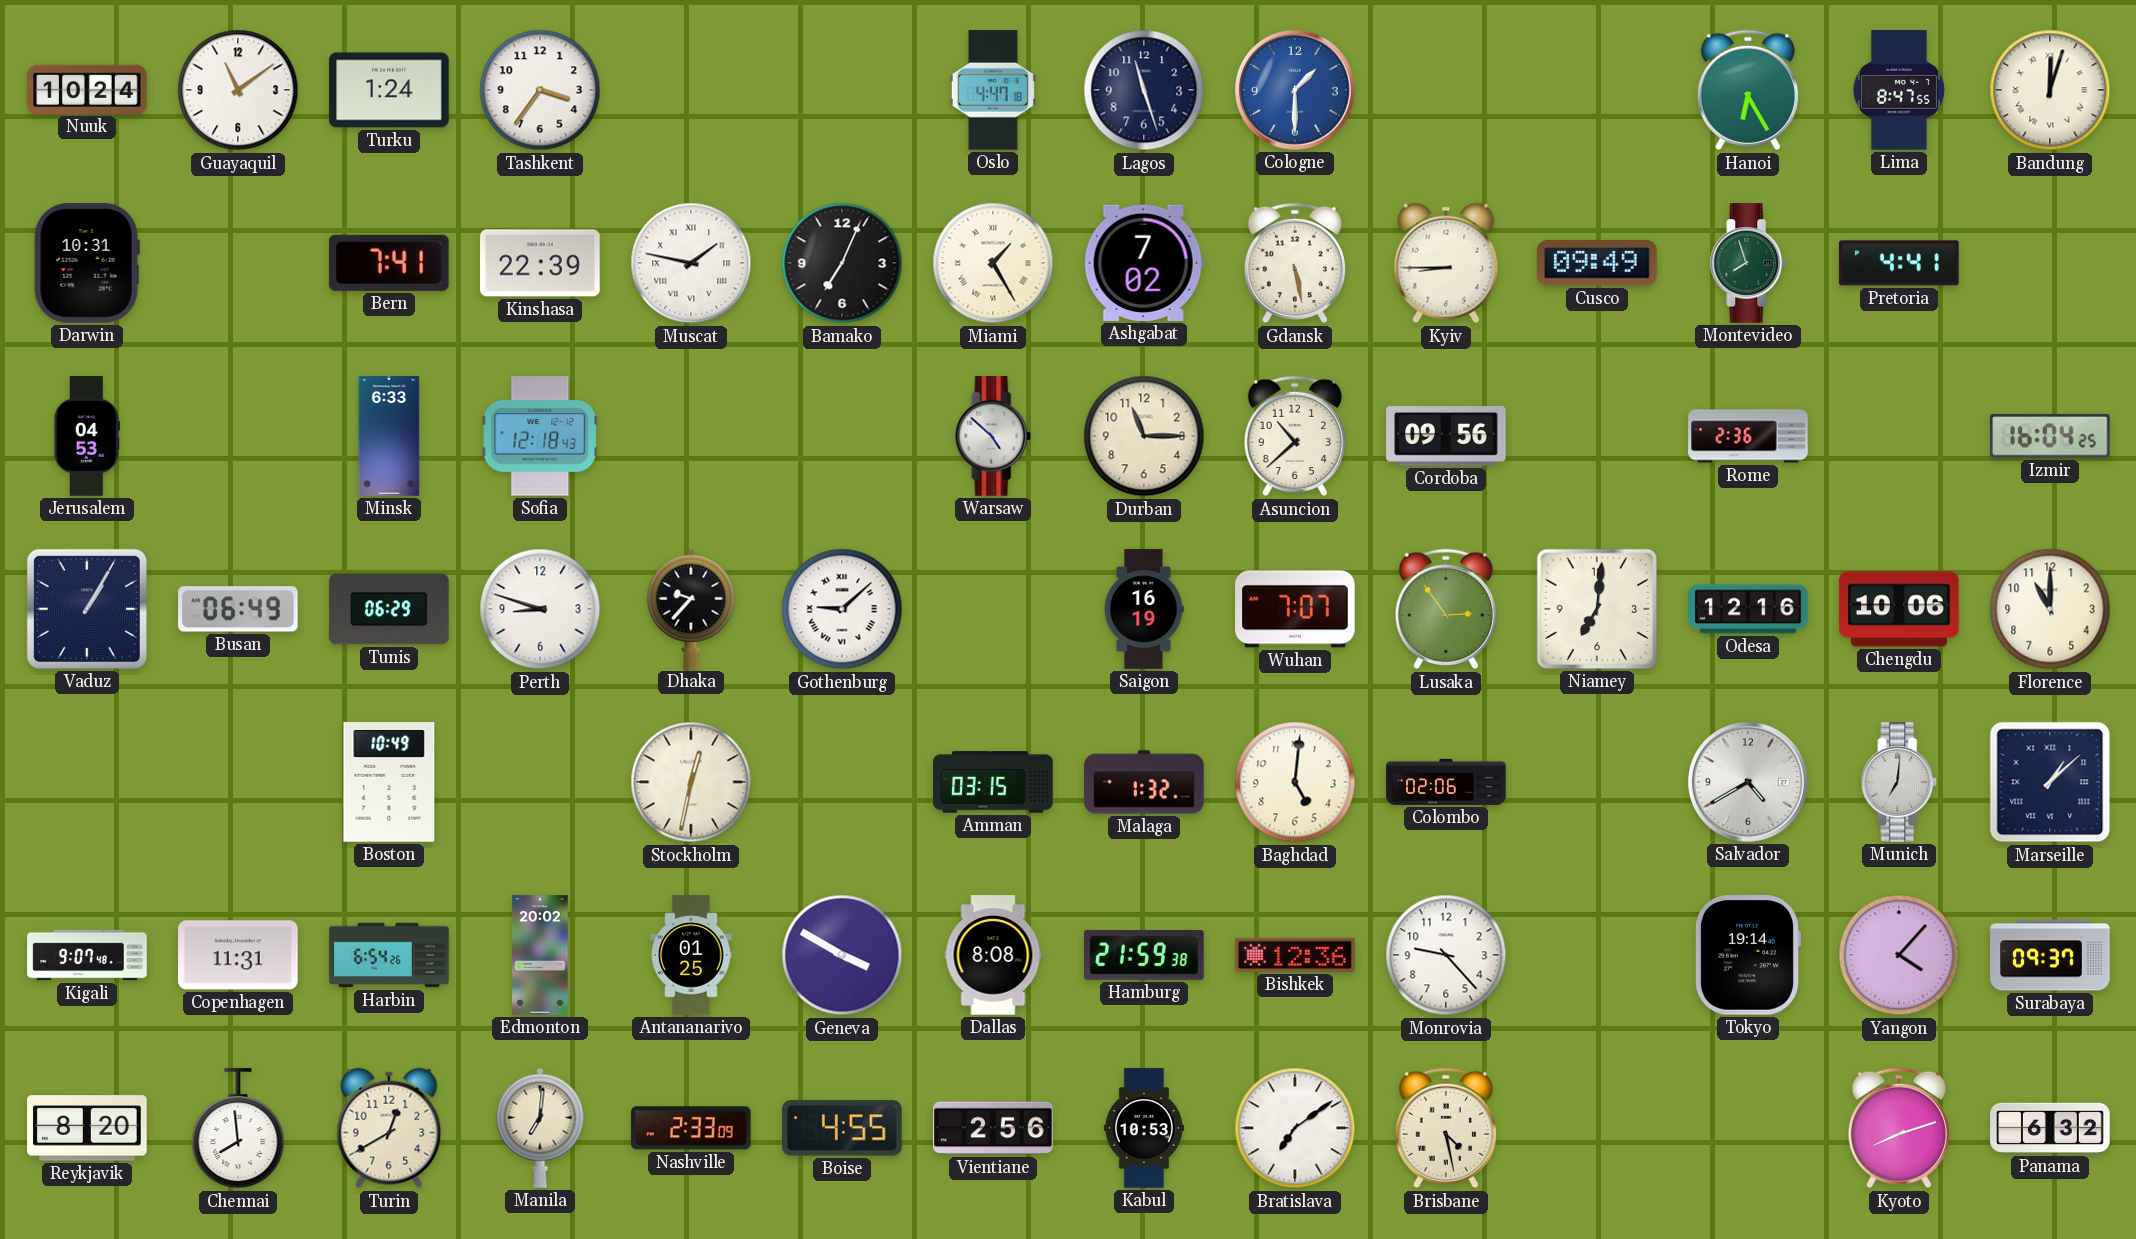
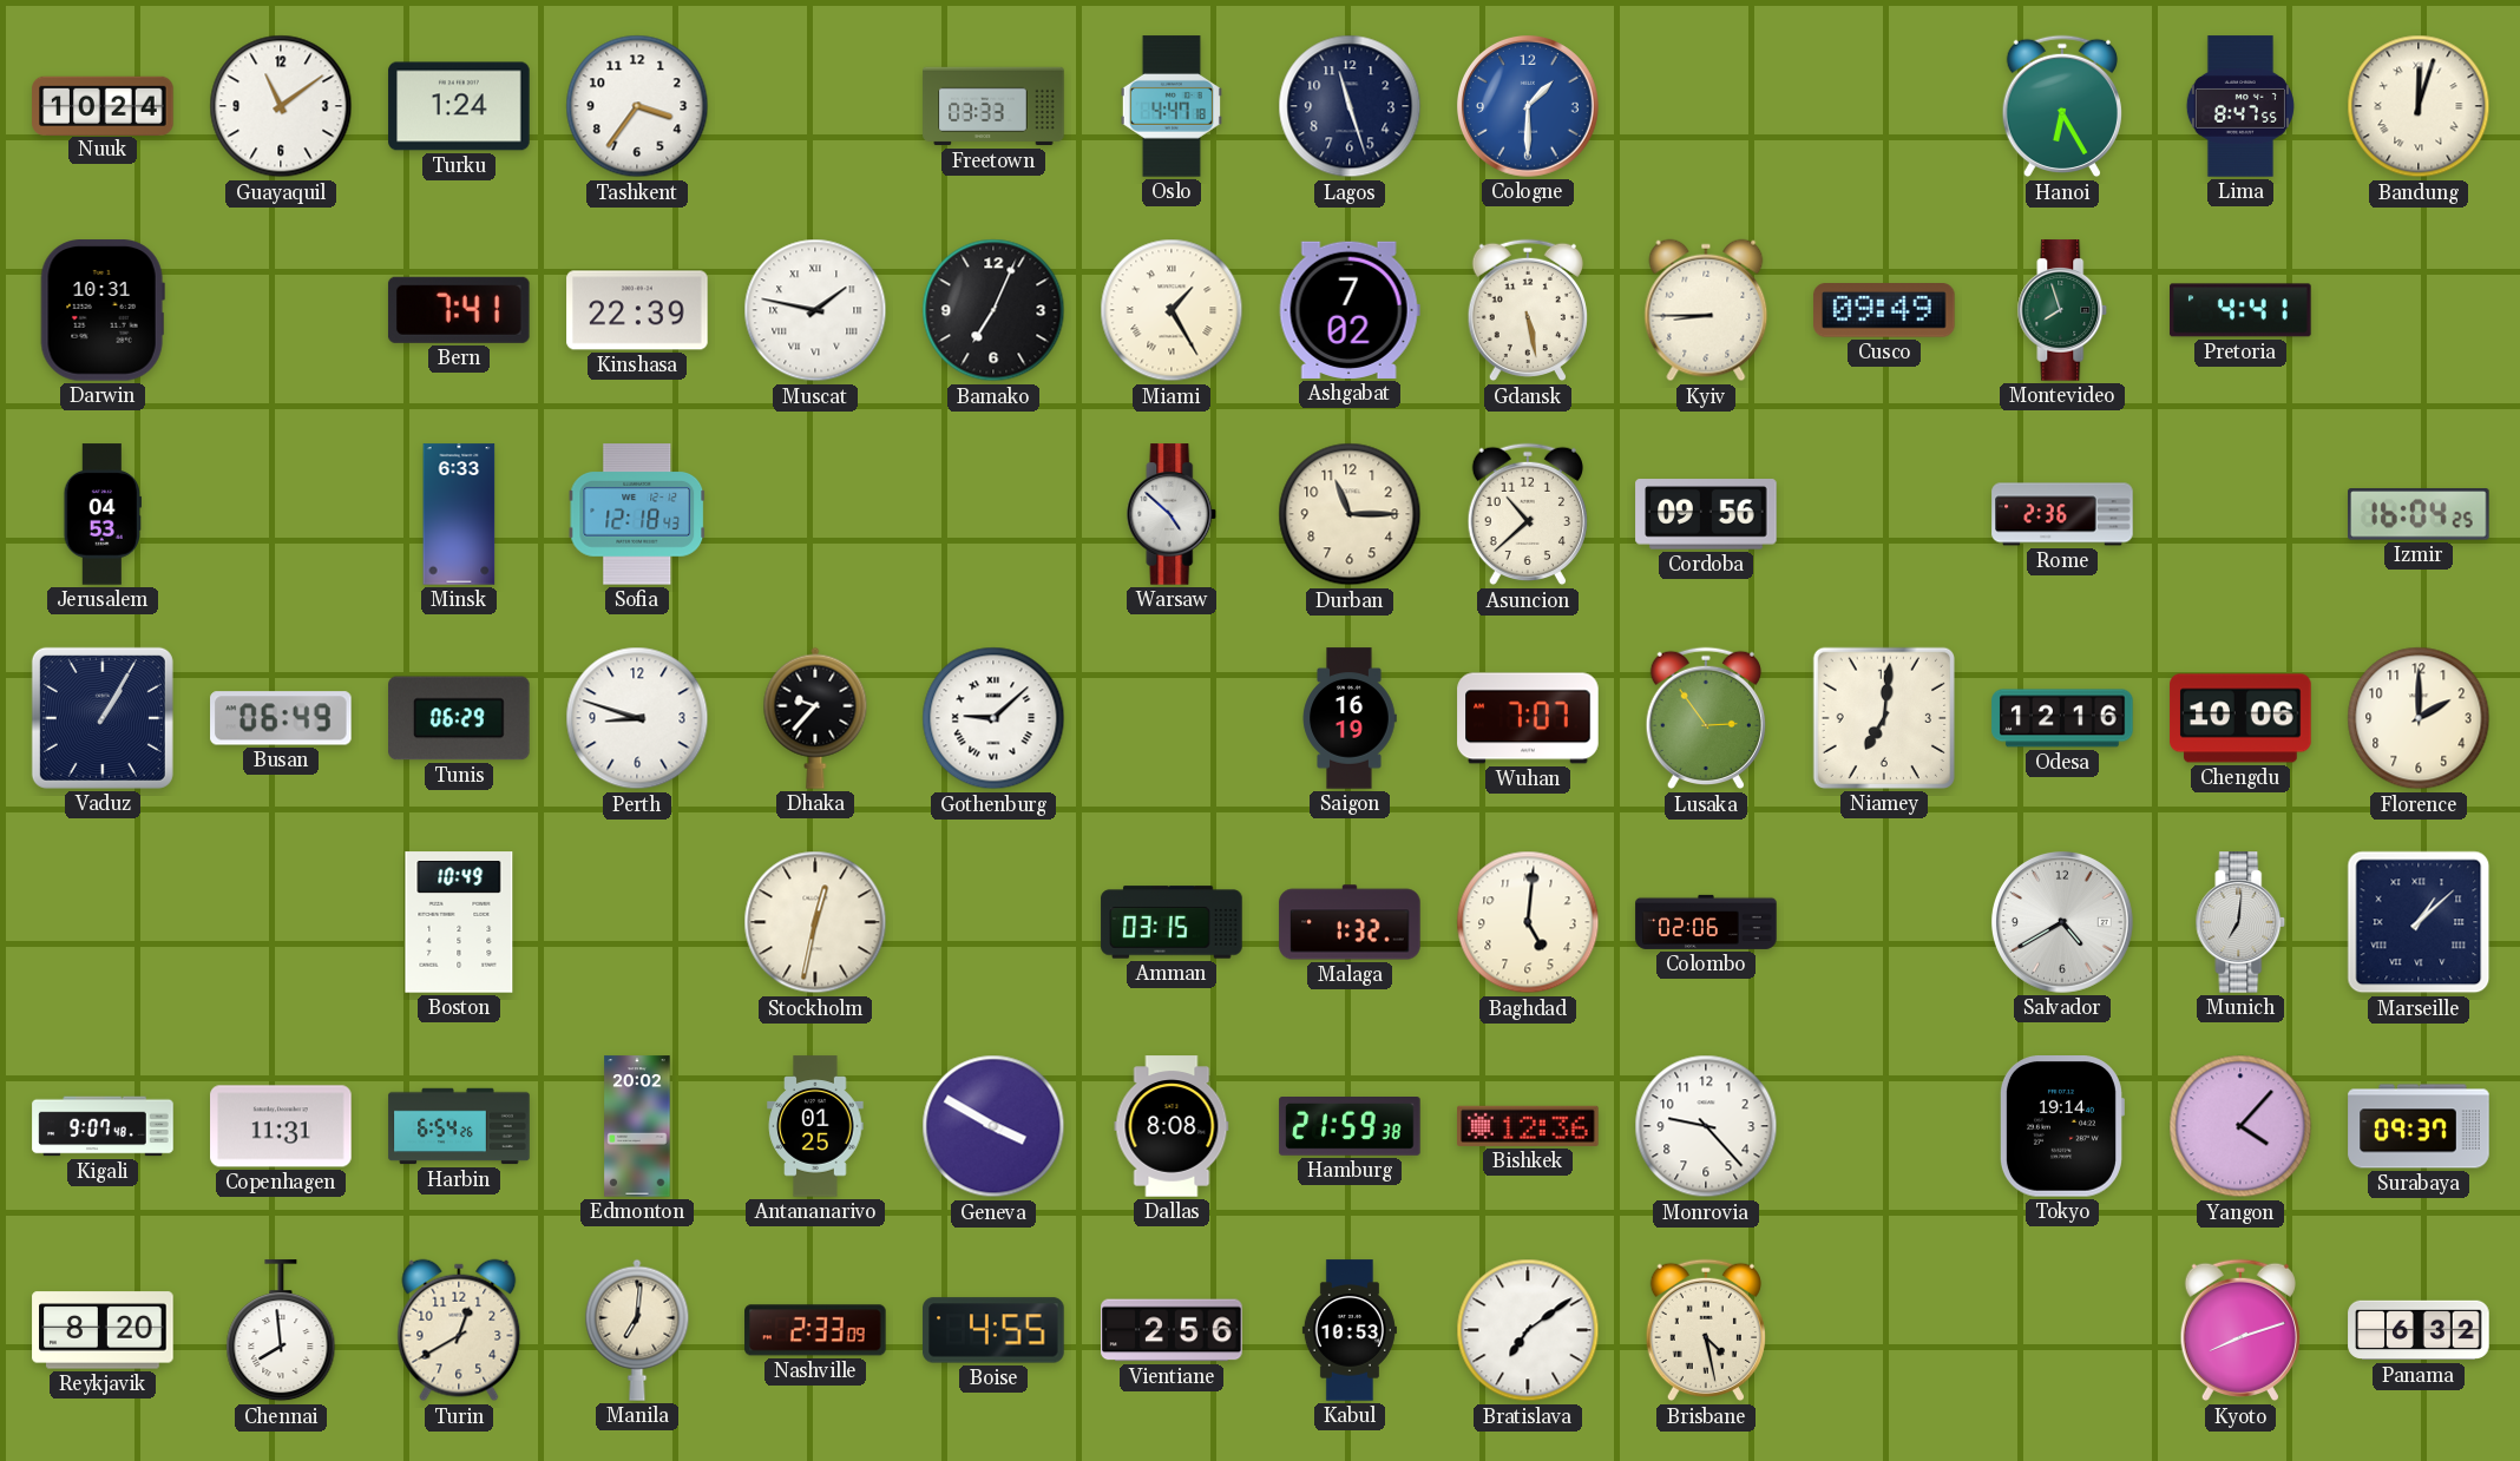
Freetown: none -> 03:33 (993, 106)
Florence: 11:00 -> 2:00 (2419, 718)
